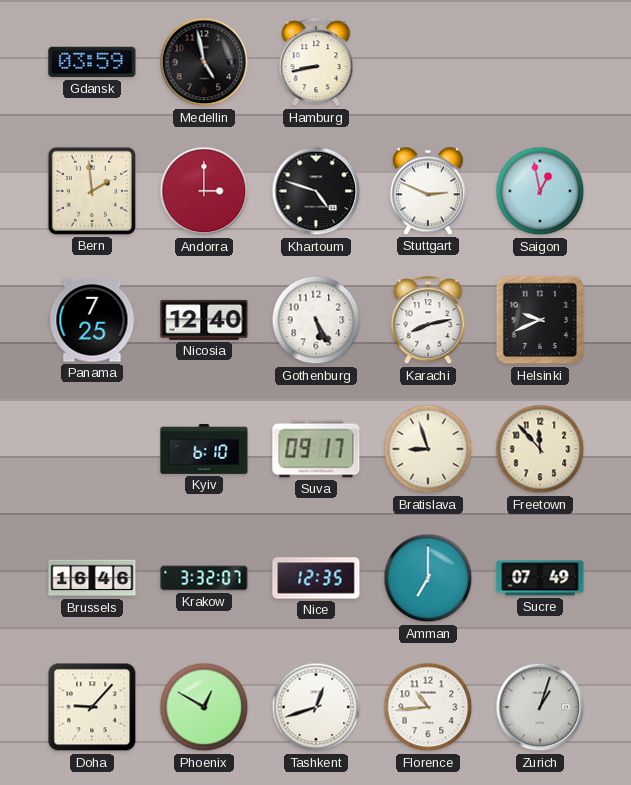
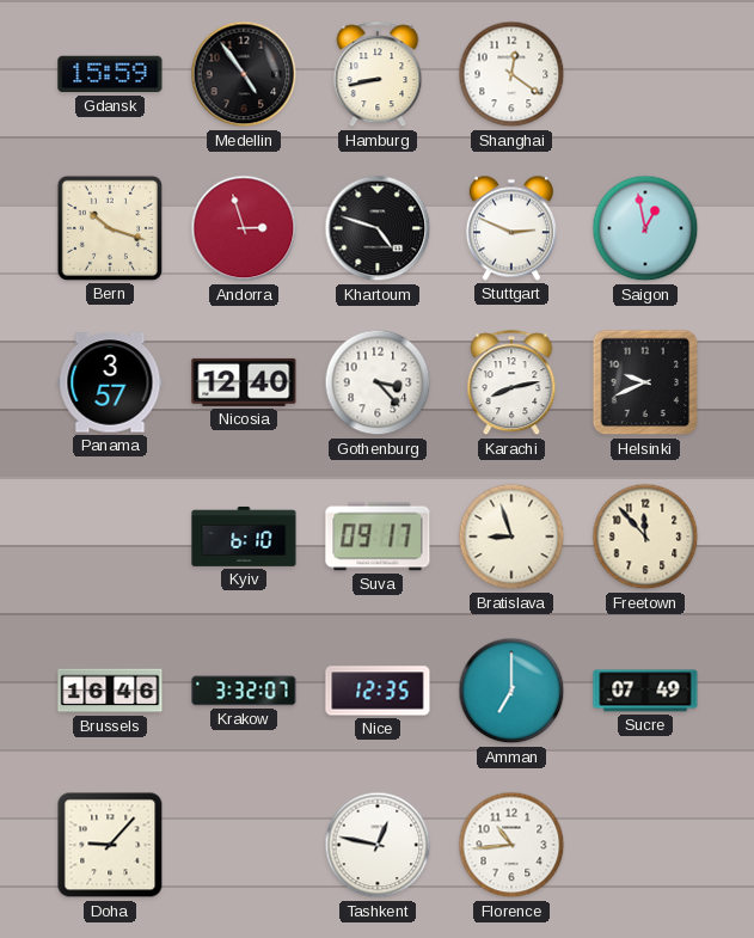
Gdansk: 03:59 -> 15:59 (110, 74)
Medellin: 4:58 -> 4:54 (244, 74)
Shanghai: none -> 12:21 (511, 74)
Bern: 1:59 -> 10:18 (110, 228)
Andorra: 3:00 -> 2:57 (244, 228)
Panama: 7:25 -> 3:57 (110, 382)
Gothenburg: 5:25 -> 3:23 (378, 382)
Phoenix: 12:50 -> none (204, 707)
Tashkent: 12:42 -> 12:47 (378, 845)
Zurich: 1:03 -> none (540, 707)
